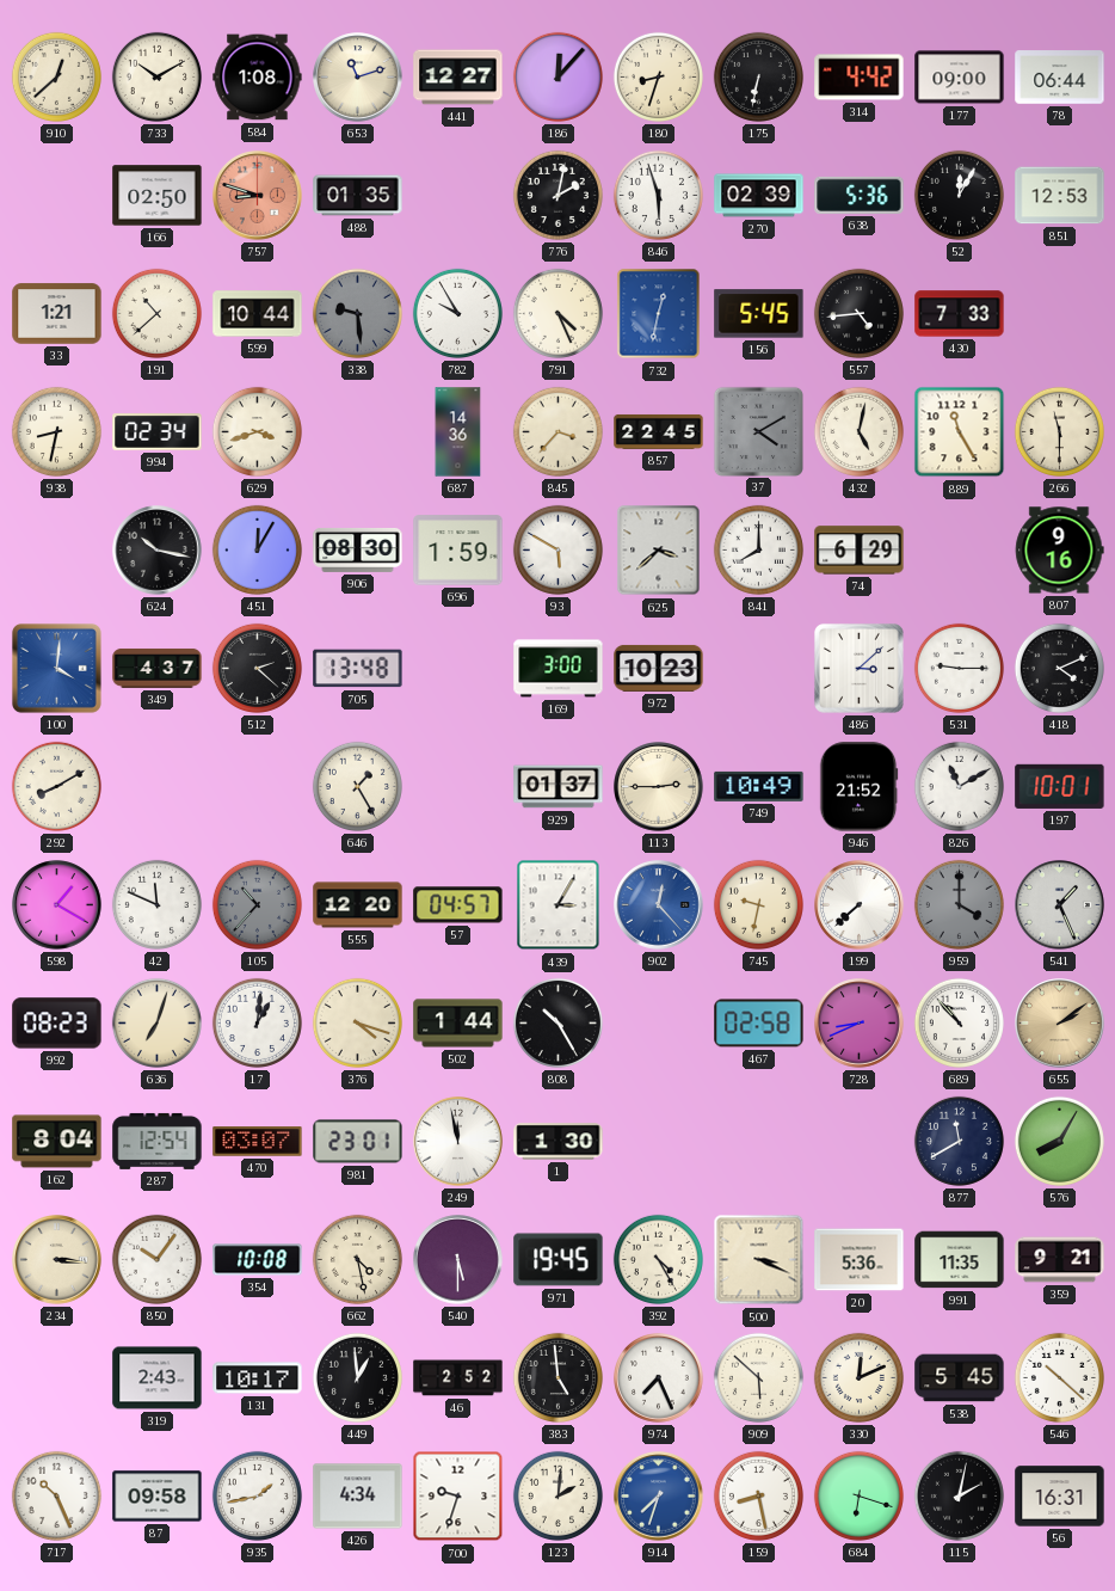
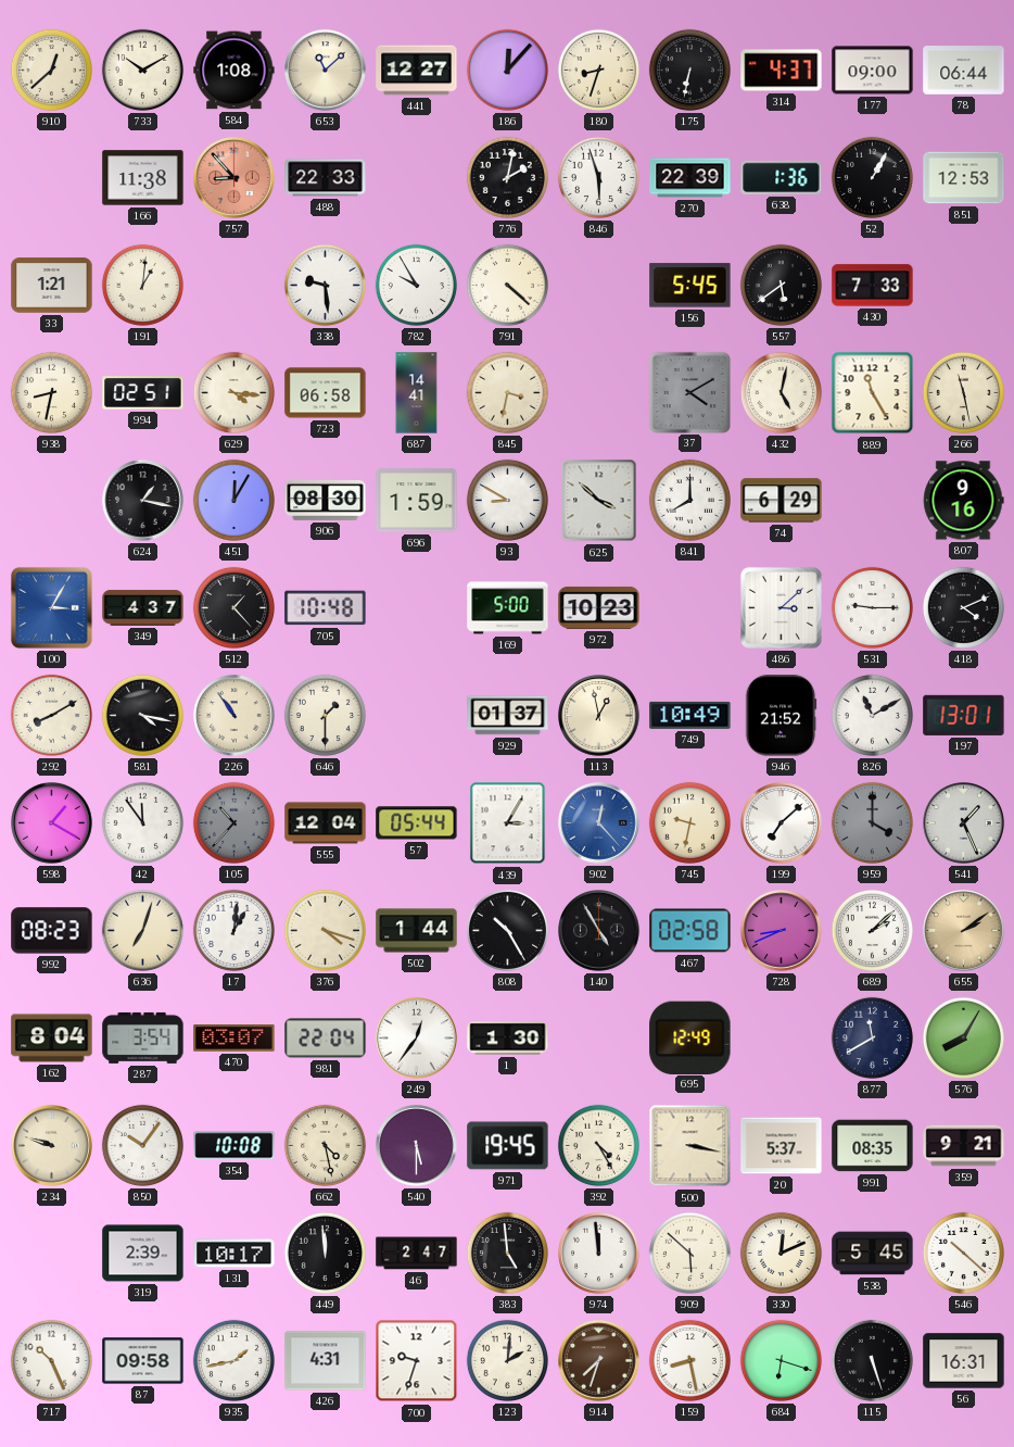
653: 11:12 -> 11:08 (326, 71)
314: 4:42 -> 4:37 (782, 71)
166: 02:50 -> 11:38 (143, 178)
757: 8:48 -> 8:53 (235, 178)
488: 01:35 -> 22:33 (326, 178)
270: 02:39 -> 22:39 (690, 178)
638: 5:36 -> 1:36 (782, 177)
52: 12:05 -> 1:05 (872, 177)
191: 10:38 -> 1:01 (142, 285)
599: 10:44 -> none (258, 314)
338 dial: grey -> white (325, 285)
791: 4:26 -> 4:22 (507, 285)
732: 12:32 -> none (659, 314)
557: 4:44 -> 5:39 (781, 285)
994: 02:34 -> 02:51 (143, 393)
629: 3:42 -> 4:16 (233, 392)
723: none -> 06:58 (326, 393)
687: 14:36 -> 14:41 (417, 393)
845: 3:37 -> 3:32 (507, 392)
857: 22:45 -> none (659, 431)
266: 11:30 -> 11:28 (963, 392)
624: 10:17 -> 1:17 (143, 501)
93: 5:50 -> 8:50 (507, 500)
625: 3:38 -> 3:52 (599, 501)
100: 4:01 -> 3:05 (51, 607)
512: 2:22 -> 1:23 (233, 607)
705: 13:48 -> 10:48 (326, 608)
169: 3:00 -> 5:00 (508, 608)
581: none -> 4:17 (142, 715)
226: none -> 10:54 (235, 716)
646: 1:25 -> 1:30 (325, 715)
113: 2:45 -> 12:58 (599, 716)
197: 10:01 -> 13:01 (964, 715)
42: 11:49 -> 11:54 (142, 822)
555: 12:20 -> 12:04 (326, 823)
57: 04:57 -> 05:44 (417, 823)
199: 7:38 -> 7:08 (782, 823)
140: none -> 4:55 (599, 931)
689: 10:53 -> 2:08 (872, 930)
287: 12:54 -> 3:54 (143, 1037)
981: 23:01 -> 22:04 (326, 1039)
249: 11:58 -> 12:36 (417, 1039)
695: none -> 12:49 (690, 1037)
234: 3:16 -> 9:48 (52, 1146)
500: 3:19 -> 3:17 (690, 1146)
20: 5:36 -> 5:37 (782, 1146)
991: 11:35 -> 08:35 (873, 1146)
319: 2:43 -> 2:39 (143, 1254)
449: 12:59 -> 11:59 (325, 1253)
46: 2:52 -> 2:47 (417, 1254)
974: 7:26 -> 11:59 (599, 1254)
426: 4:34 -> 4:31 (326, 1361)
914 dial: blue -> brown (599, 1361)
115: 2:02 -> 5:27 (872, 1360)
